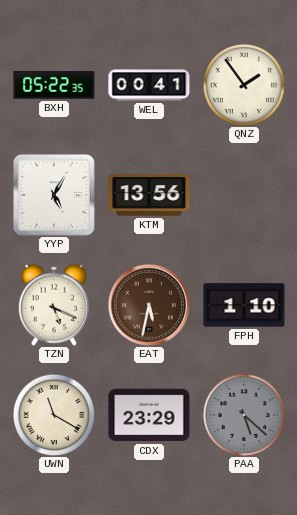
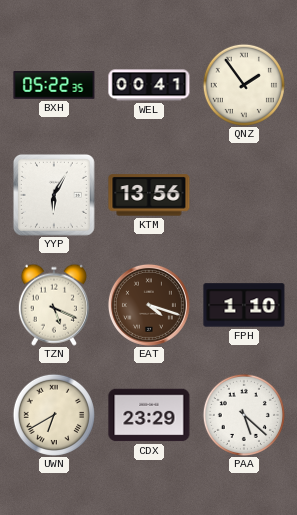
YYP: 5:05 -> 6:05 (54, 195)
EAT: 5:32 -> 4:18 (149, 305)
UWN: 11:20 -> 6:40 (54, 415)
PAA dial: grey -> white (244, 415)
